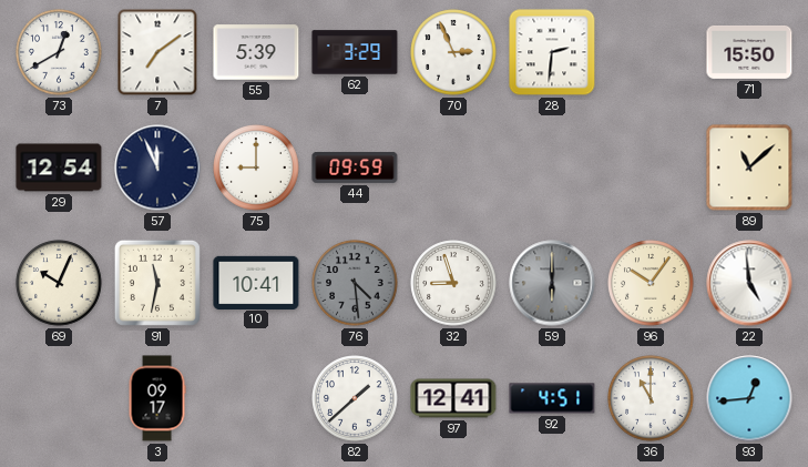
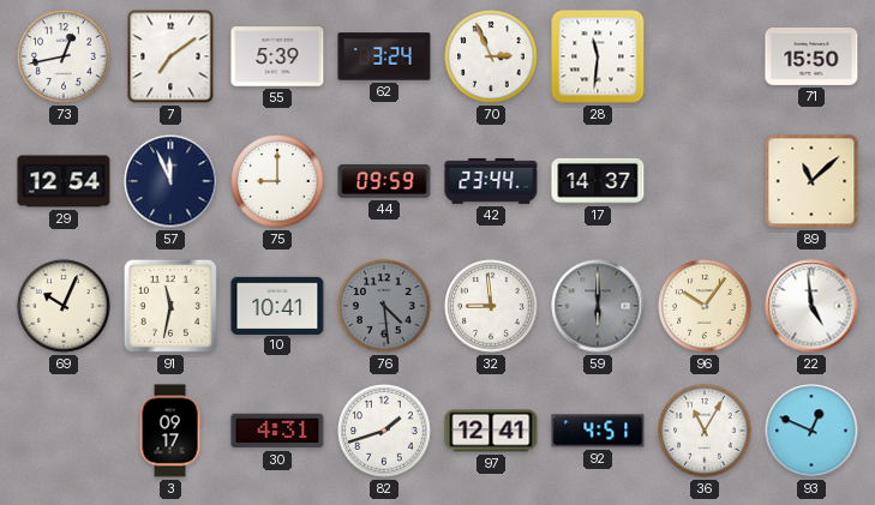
73: 12:40 -> 12:43 (64, 56)
62: 3:29 -> 3:24 (384, 56)
28: 2:31 -> 11:31 (598, 56)
42: none -> 23:44 (491, 181)
17: none -> 14:37 (598, 181)
32: 8:57 -> 8:59 (491, 306)
30: none -> 4:31 (277, 431)
82: 1:38 -> 1:42 (384, 431)
36: 11:00 -> 11:05 (705, 431)
93: 12:44 -> 12:49 (811, 431)
